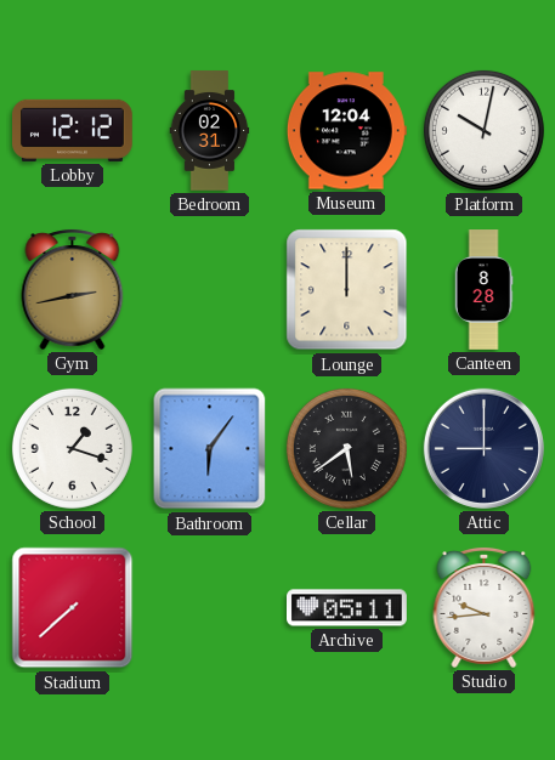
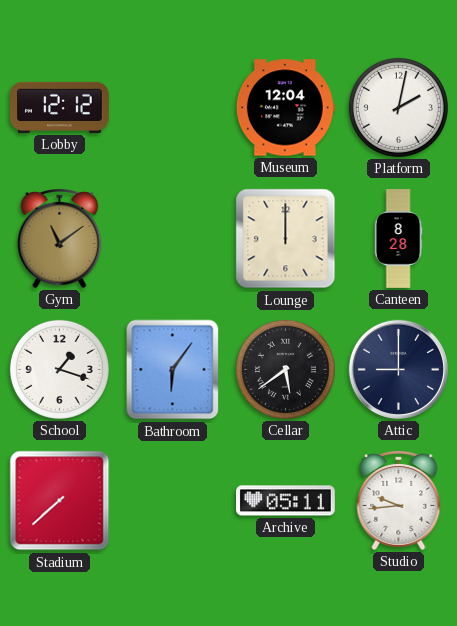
Bedroom: 02:31 -> none (210, 131)
Platform: 10:02 -> 2:02 (398, 107)
Gym: 2:43 -> 11:09 (60, 238)
